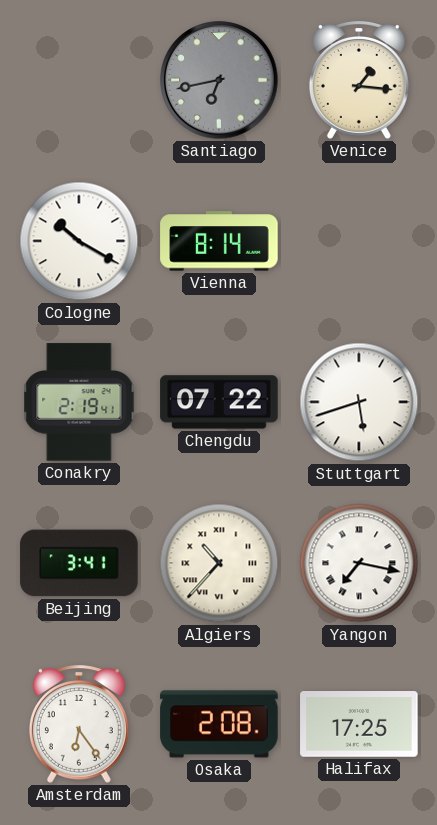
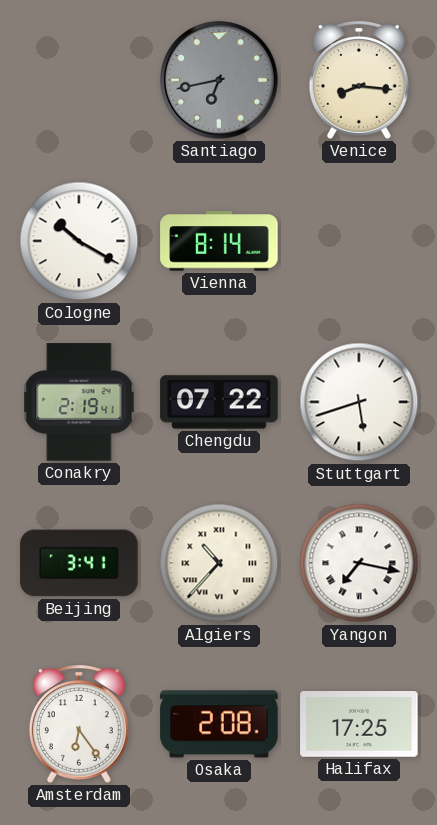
Venice: 1:16 -> 8:16 (359, 80)
